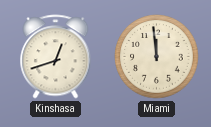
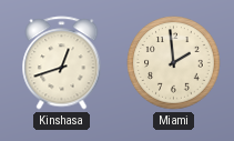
Miami: 11:59 -> 1:59 (174, 63)
